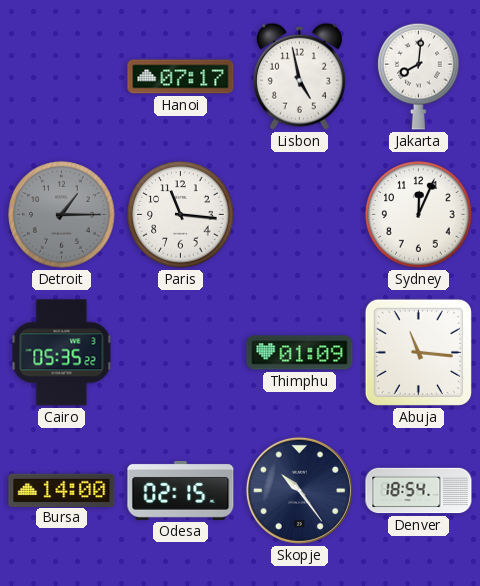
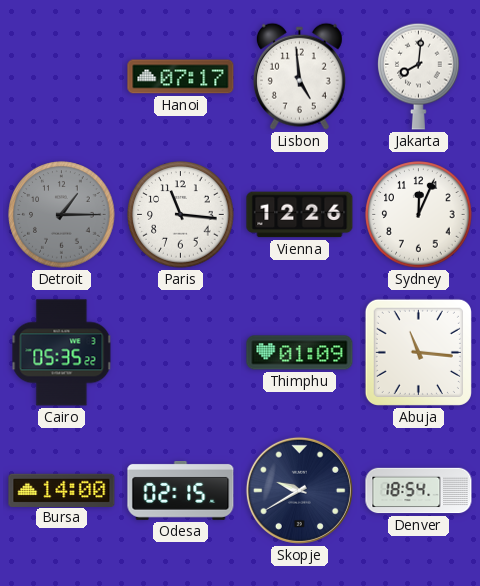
Lisbon: 4:58 -> 4:59 (299, 76)
Vienna: none -> 12:26 (300, 215)
Skopje: 10:24 -> 9:40 (299, 490)
